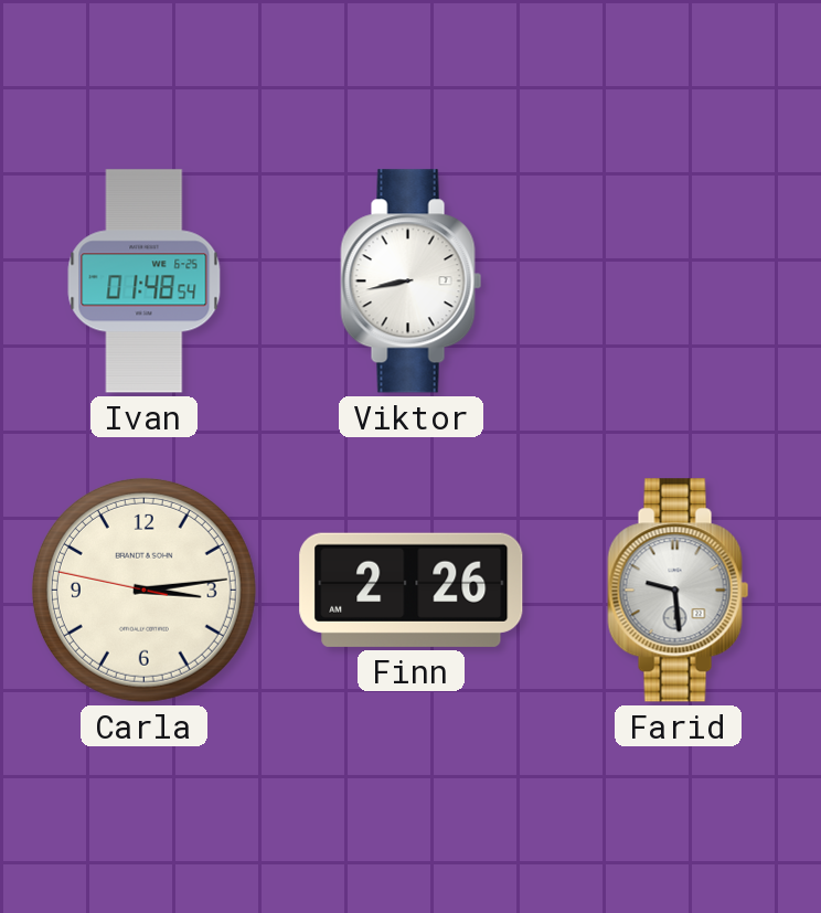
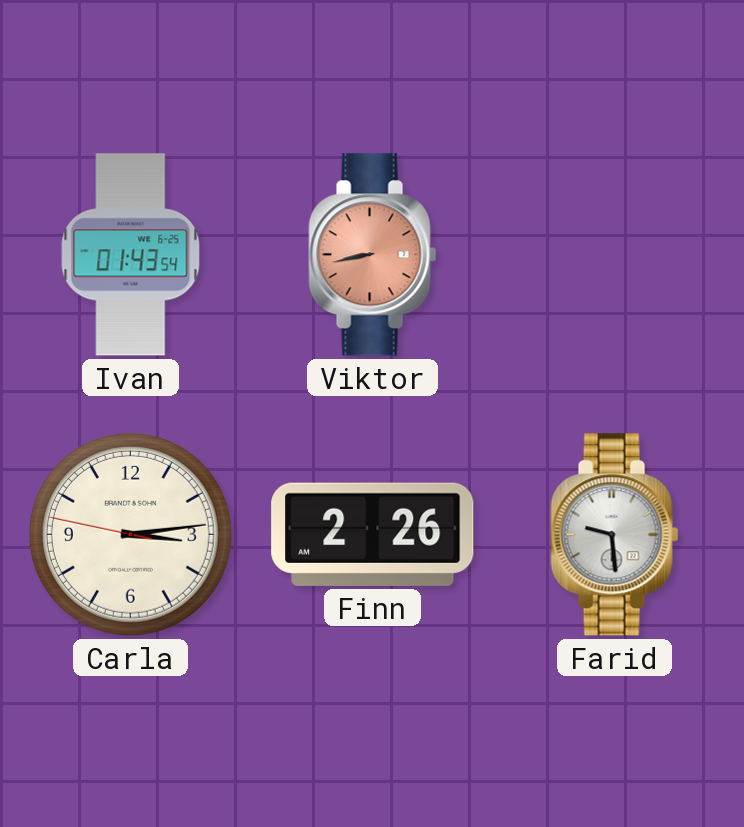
Ivan: 01:48 -> 01:43 (131, 255)
Viktor dial: white -> salmon (373, 255)
